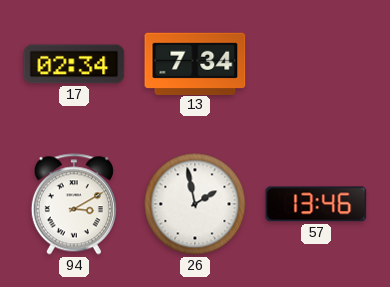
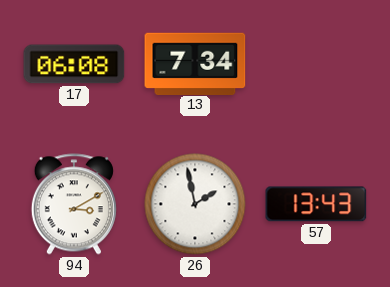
17: 02:34 -> 06:08 (74, 64)
57: 13:46 -> 13:43 (316, 204)
